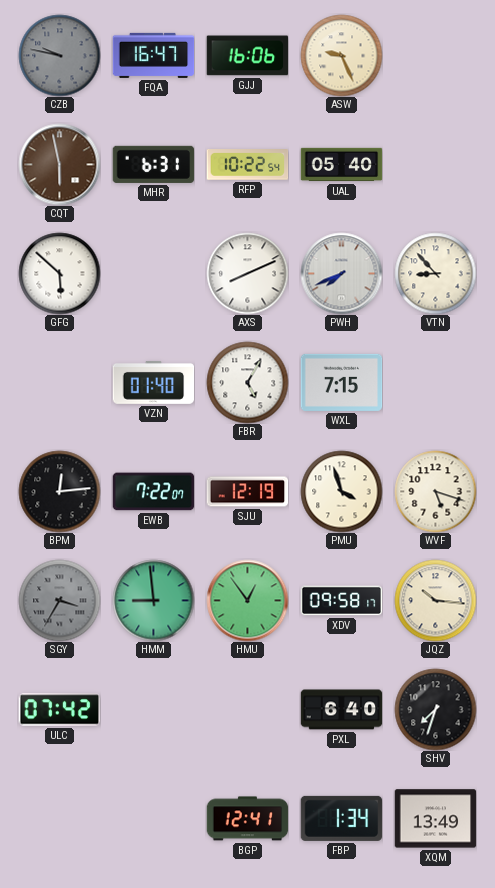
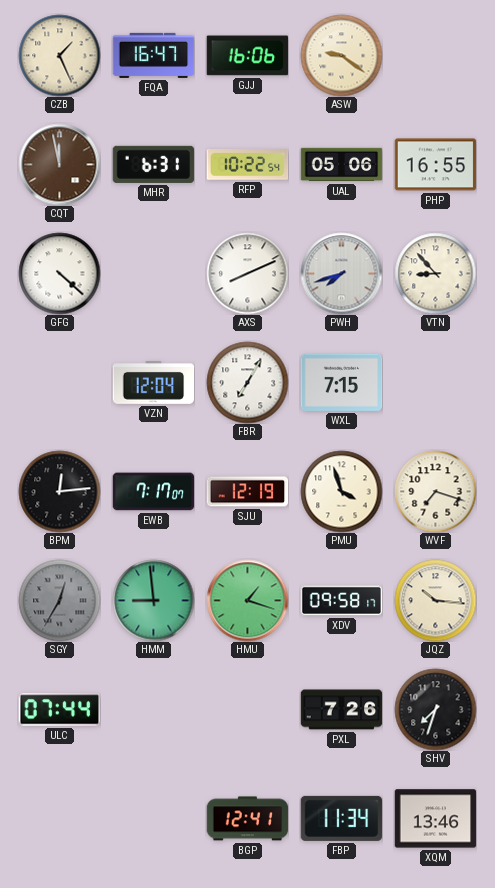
CZB: 9:47 -> 1:26 (59, 55)
CZB dial: grey -> cream (59, 55)
ASW: 9:26 -> 9:21 (341, 55)
CQT: 5:58 -> 11:58 (59, 164)
UAL: 05:40 -> 05:06 (341, 165)
PHP: none -> 16:55 (435, 165)
GFG: 5:52 -> 4:22 (59, 273)
PWH: 7:41 -> 7:42 (341, 273)
VZN: 01:40 -> 12:04 (153, 383)
FBR: 5:05 -> 7:05 (247, 382)
EWB: 7:22 -> 7:17 (153, 492)
WVF: 5:18 -> 7:18 (435, 491)
SGY: 3:35 -> 12:35 (59, 600)
HMU: 12:54 -> 1:18 (247, 600)
ULC: 07:42 -> 07:44 (59, 710)
PXL: 6:40 -> 7:26 (341, 710)
FBP: 1:34 -> 11:34 (341, 818)
XQM: 13:49 -> 13:46 (435, 819)
